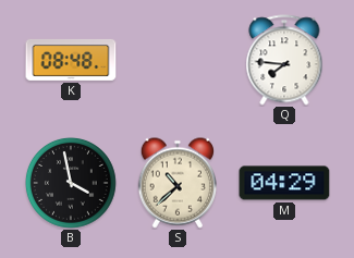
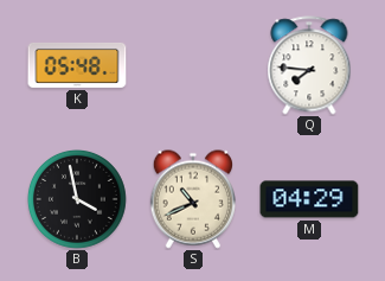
K: 08:48 -> 05:48 (77, 65)
S: 10:38 -> 10:41 (192, 199)
